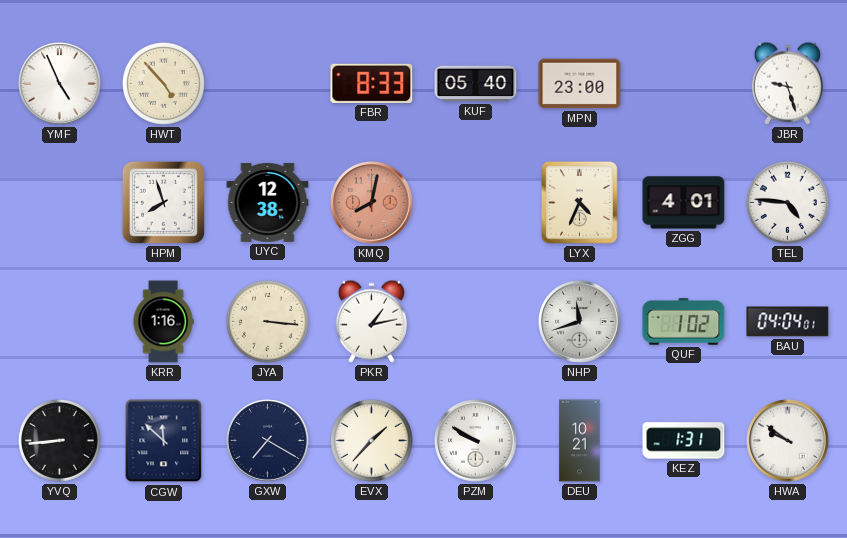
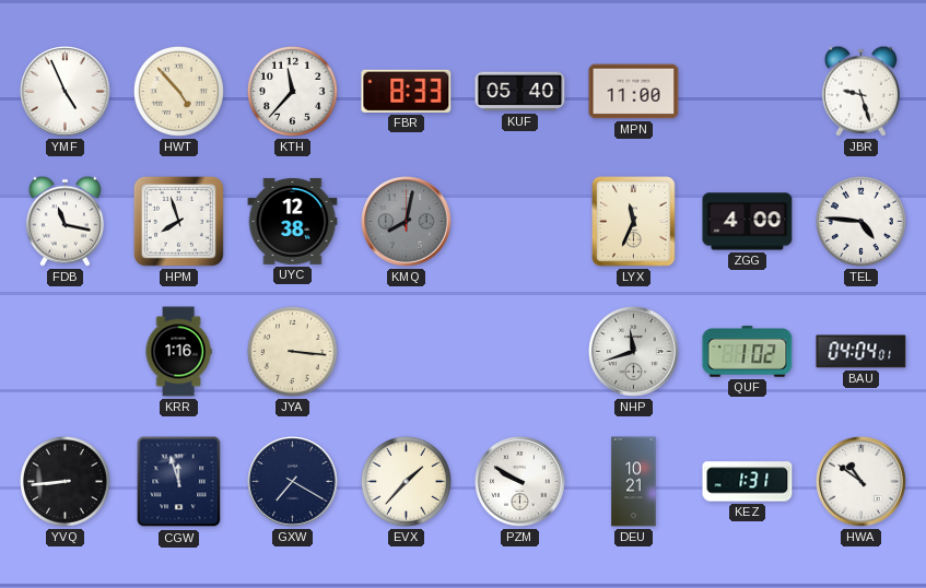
KTH: none -> 11:37 (292, 91)
MPN: 23:00 -> 11:00 (634, 92)
FDB: none -> 11:17 (65, 221)
KMQ dial: salmon -> grey (407, 222)
LYX: 4:34 -> 11:34 (634, 222)
ZGG: 4:01 -> 4:00 (748, 222)
PKR: 1:13 -> none (371, 321)
CGW: 11:52 -> 11:57 (179, 482)
HWA: 9:51 -> 10:51 (861, 482)
